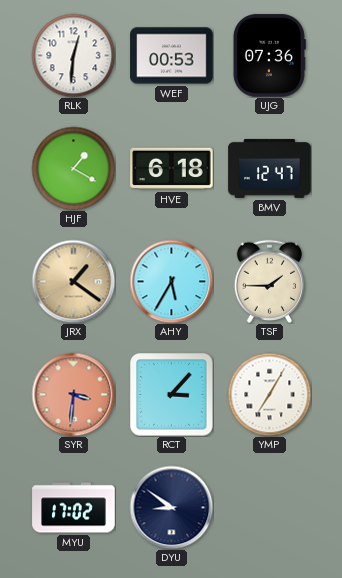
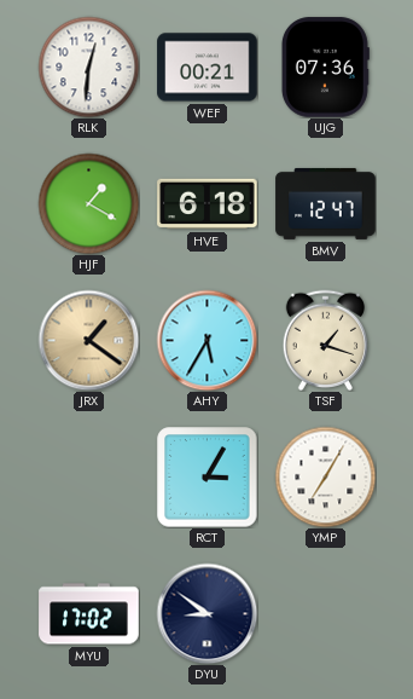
WEF: 00:53 -> 00:21 (208, 68)
TSF: 1:45 -> 1:18 (325, 340)
SYR: 3:31 -> none (73, 394)
RCT: 3:07 -> 3:05 (206, 476)
